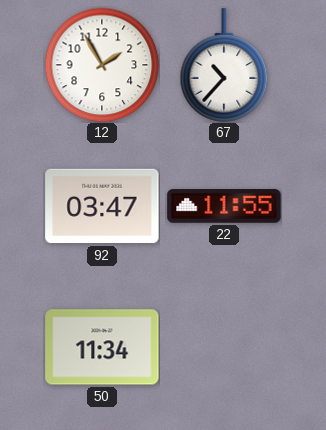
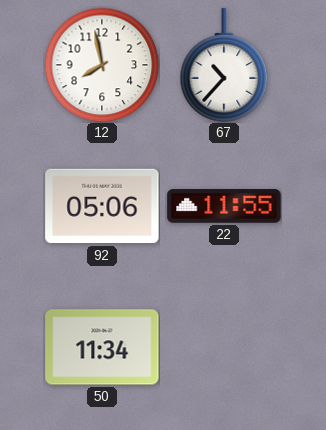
12: 1:55 -> 7:58 (102, 65)
92: 03:47 -> 05:06 (102, 206)
